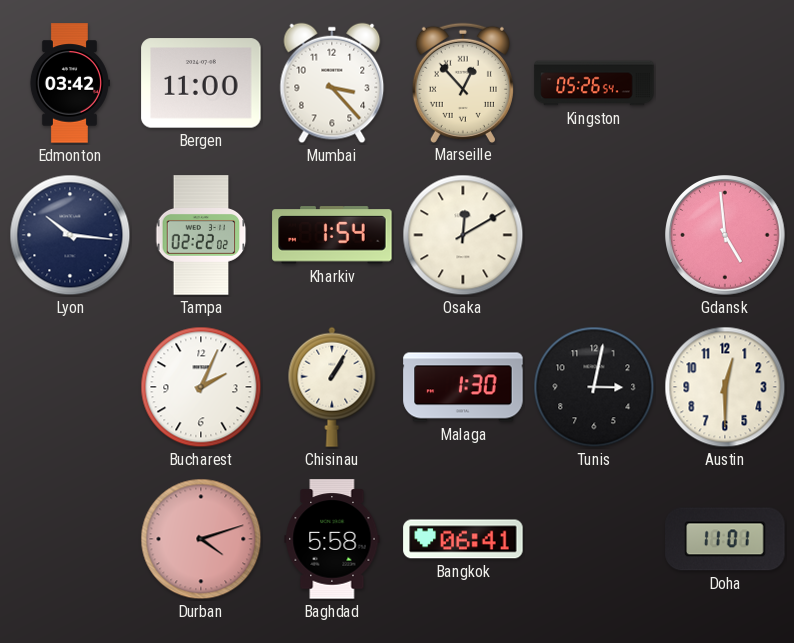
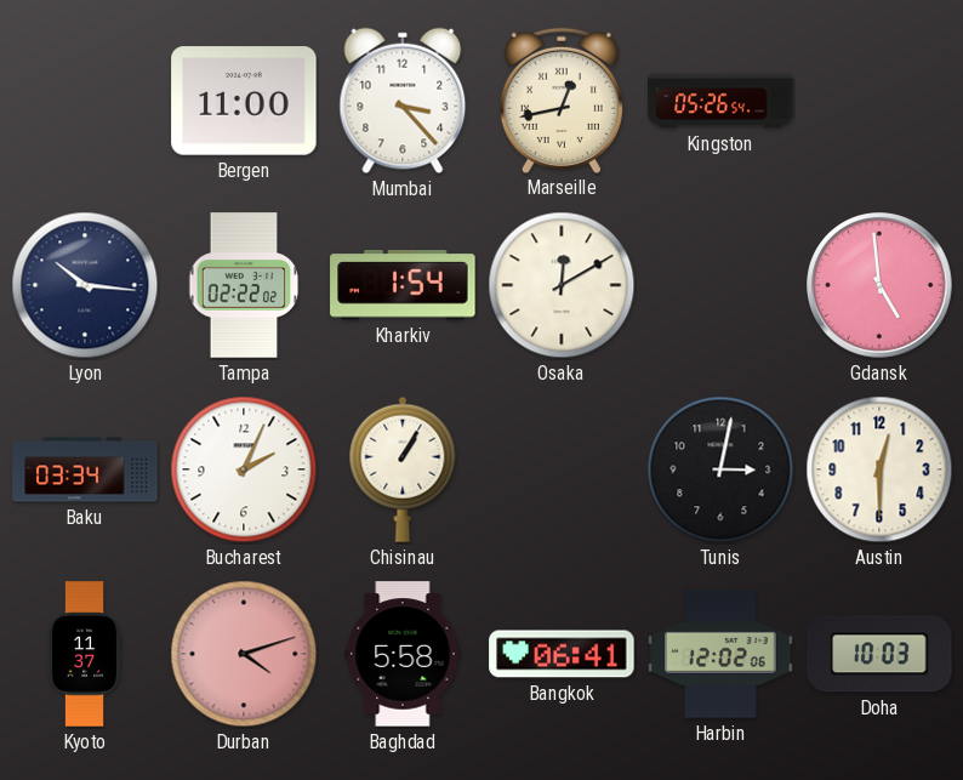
Edmonton: 03:42 -> none (69, 83)
Marseille: 12:53 -> 12:43 (562, 99)
Baku: none -> 03:34 (85, 469)
Malaga: 1:30 -> none (463, 387)
Kyoto: none -> 11:37 (85, 654)
Harbin: none -> 12:02 (720, 654)
Doha: 11:01 -> 10:03 (879, 654)
